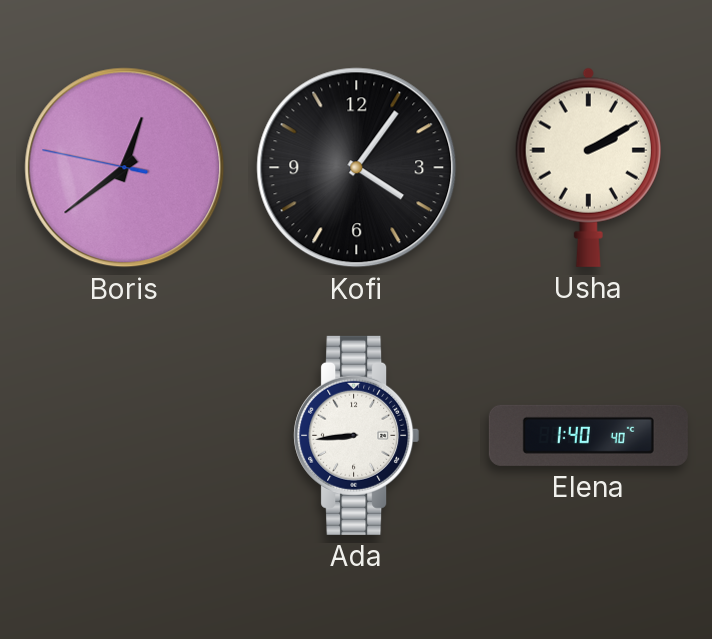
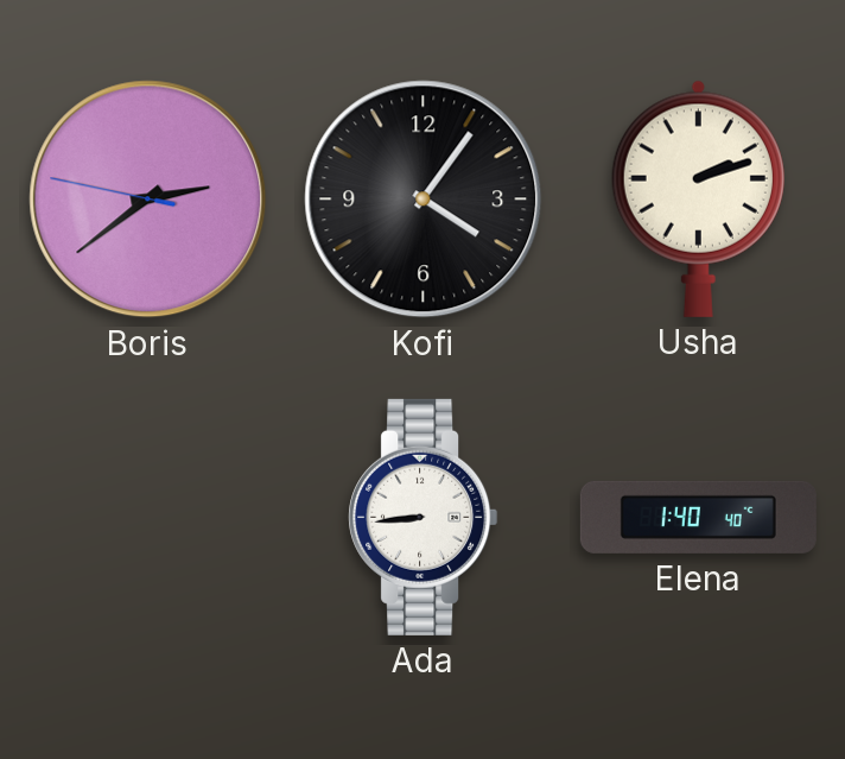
Boris: 12:38 -> 2:38 (148, 200)
Usha: 2:10 -> 2:12 (698, 198)
